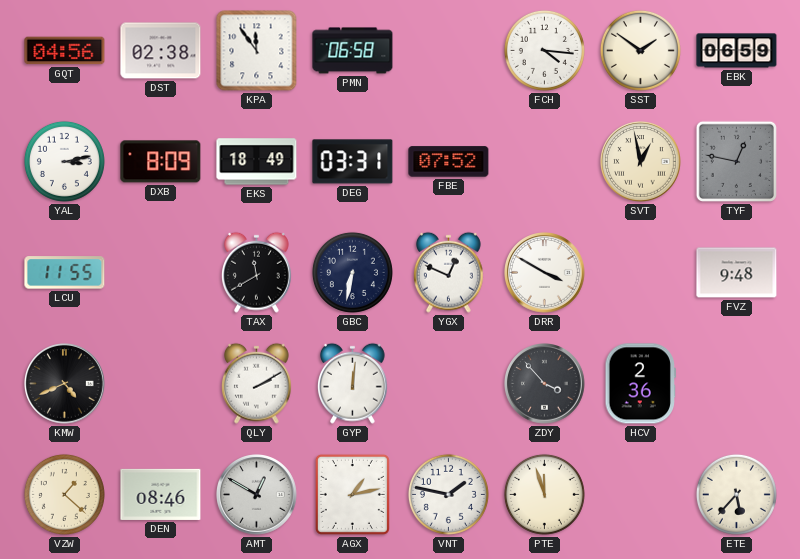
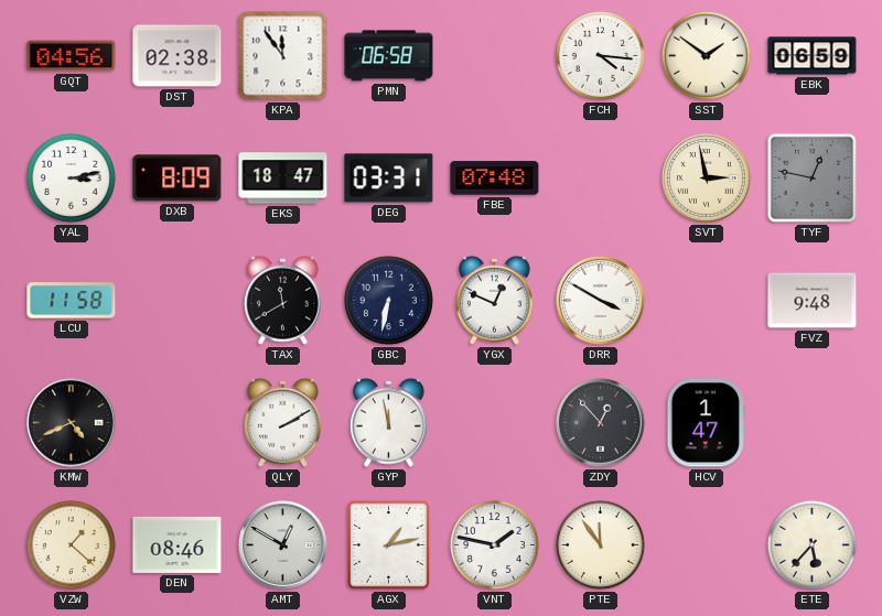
EKS: 18:49 -> 18:47 (283, 179)
FBE: 07:52 -> 07:48 (495, 179)
SVT: 12:58 -> 2:58 (707, 179)
LCU: 11:55 -> 11:58 (72, 301)
GYP: 12:01 -> 11:58 (388, 422)
ZDY: 3:53 -> 12:53 (601, 423)
HCV: 2:36 -> 1:47 (706, 423)
PTE: 11:57 -> 11:54 (600, 544)
